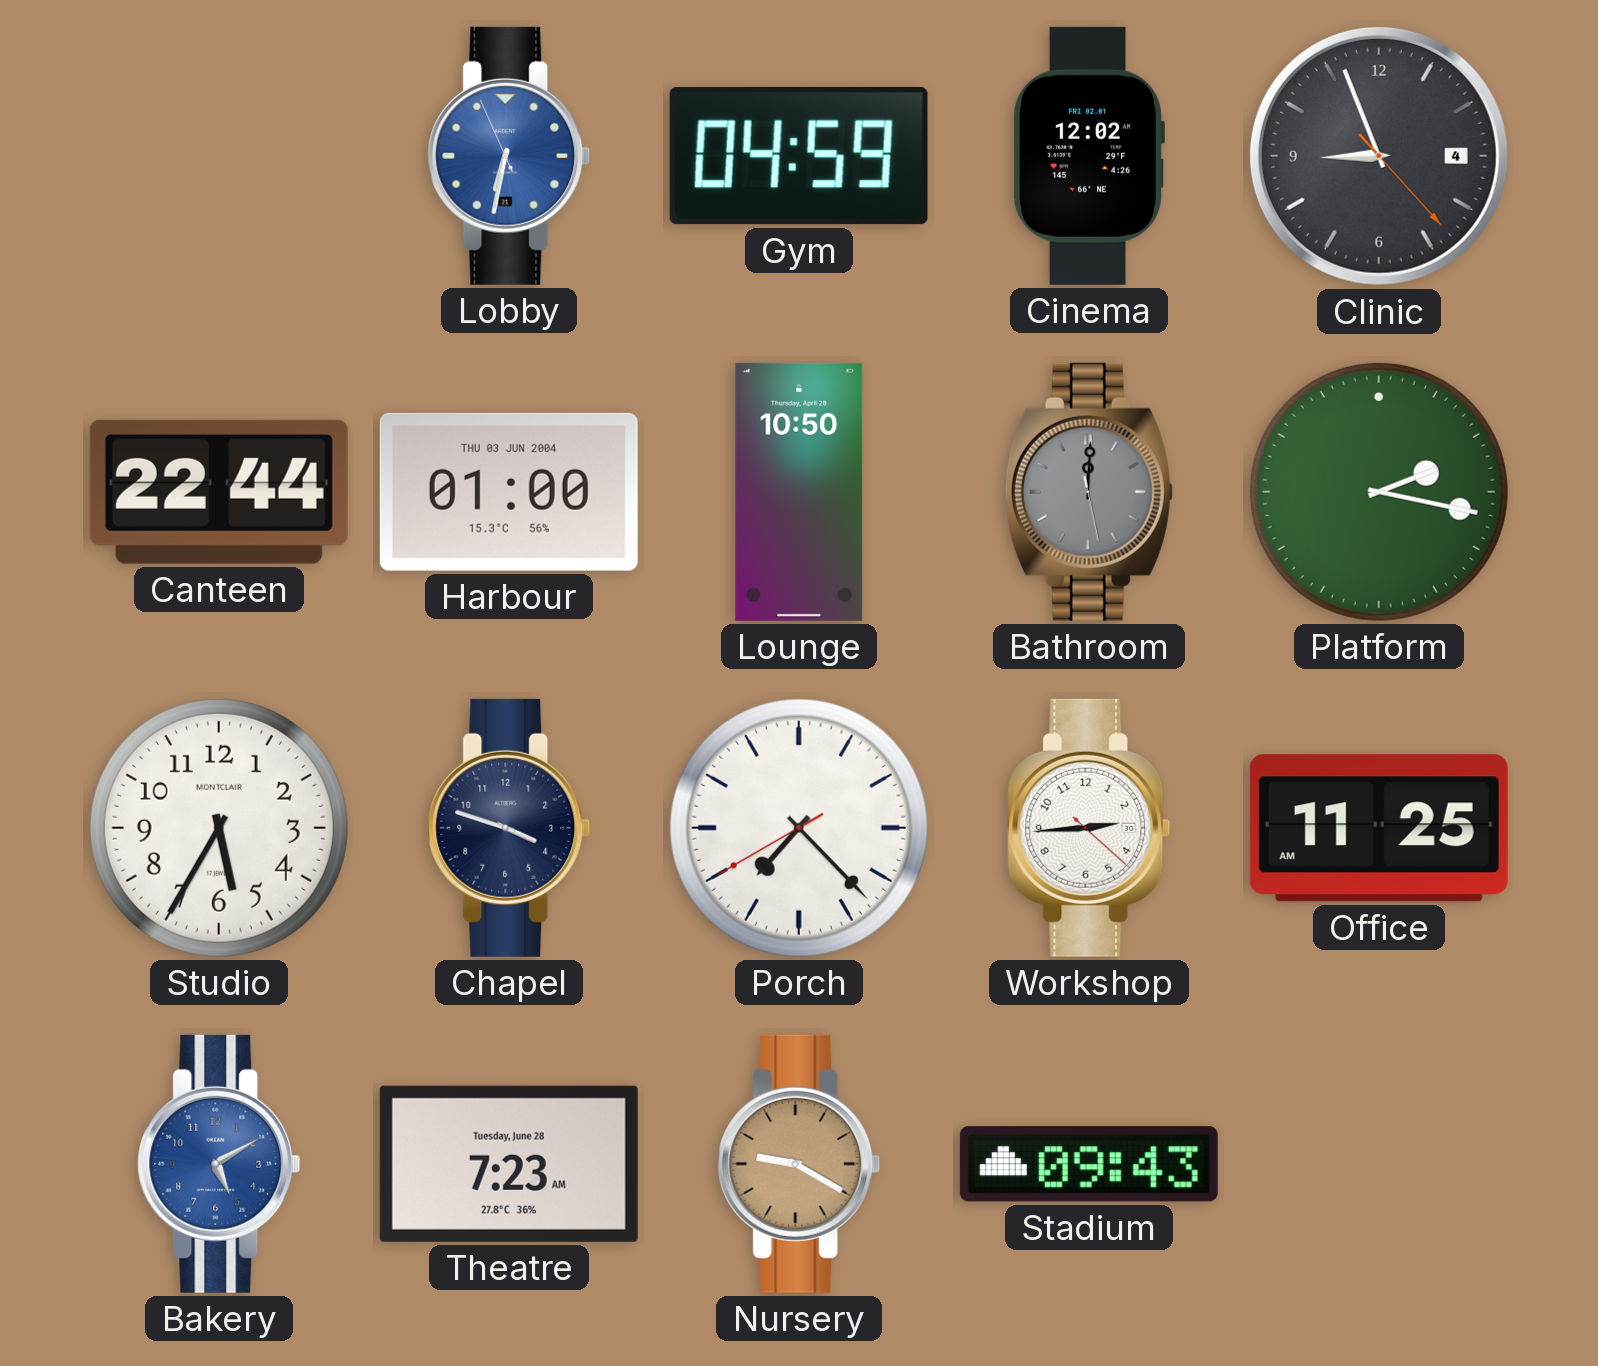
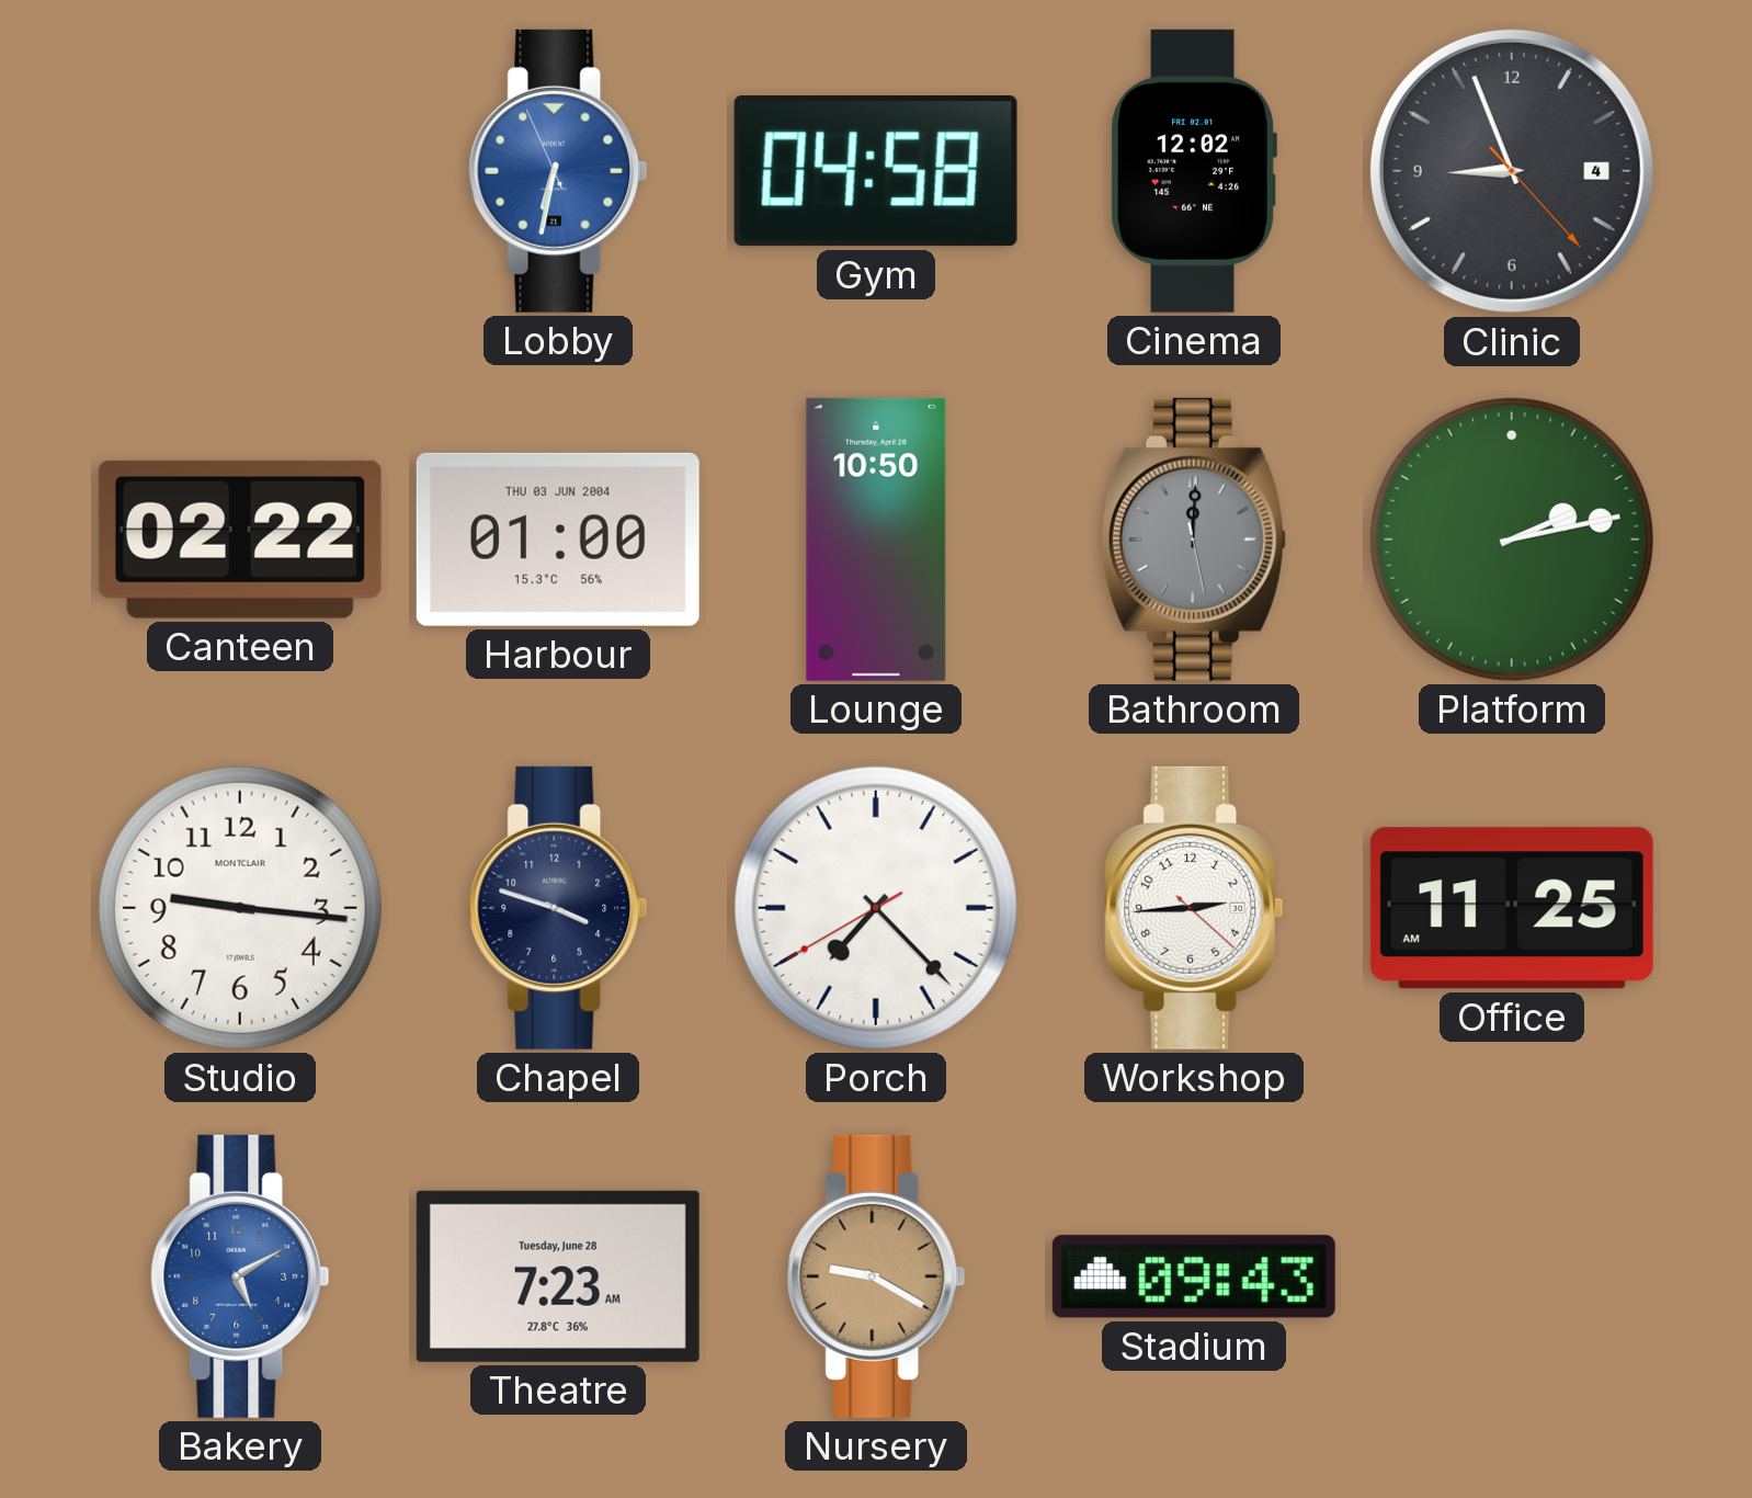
Gym: 04:59 -> 04:58 (876, 172)
Canteen: 22:44 -> 02:22 (240, 540)
Platform: 2:17 -> 2:13 (1512, 540)
Studio: 5:35 -> 9:16 (240, 908)
